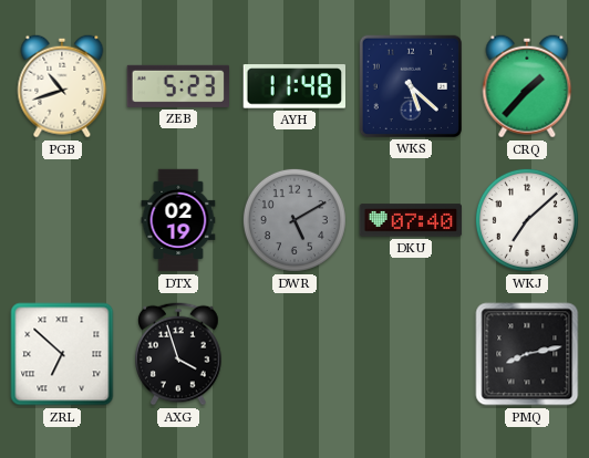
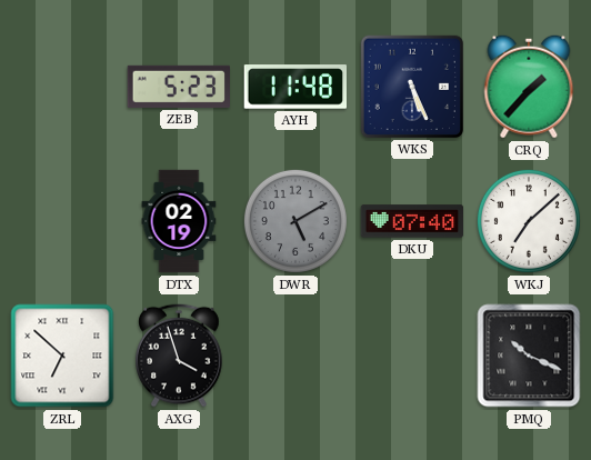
PGB: 10:42 -> none (62, 86)
WKS: 5:22 -> 5:26 (411, 86)
PMQ: 8:13 -> 10:19 (529, 356)
